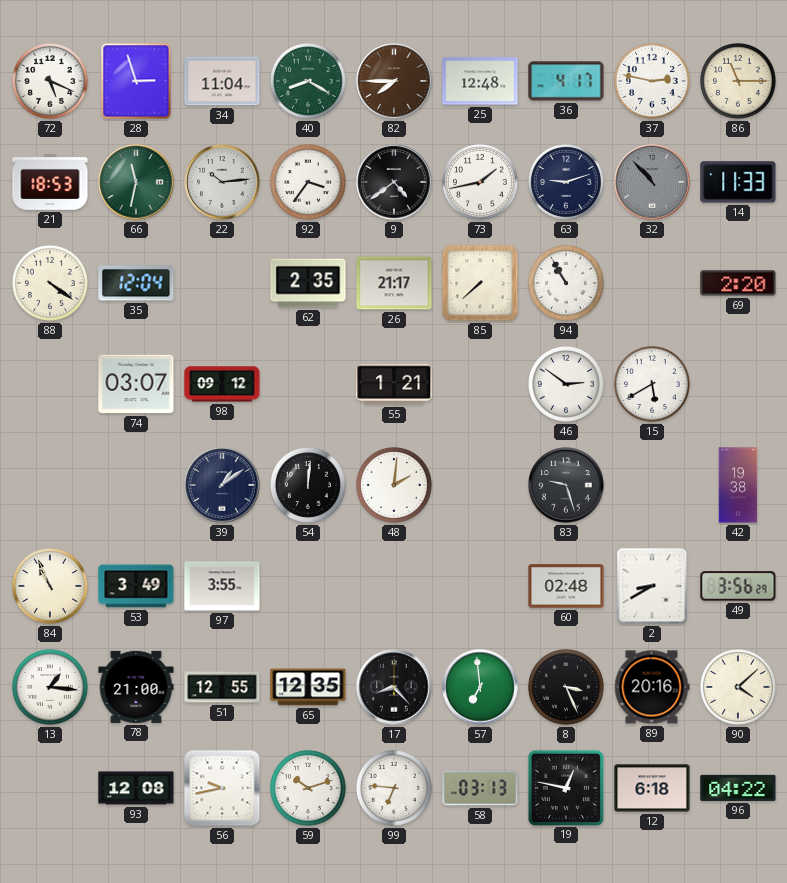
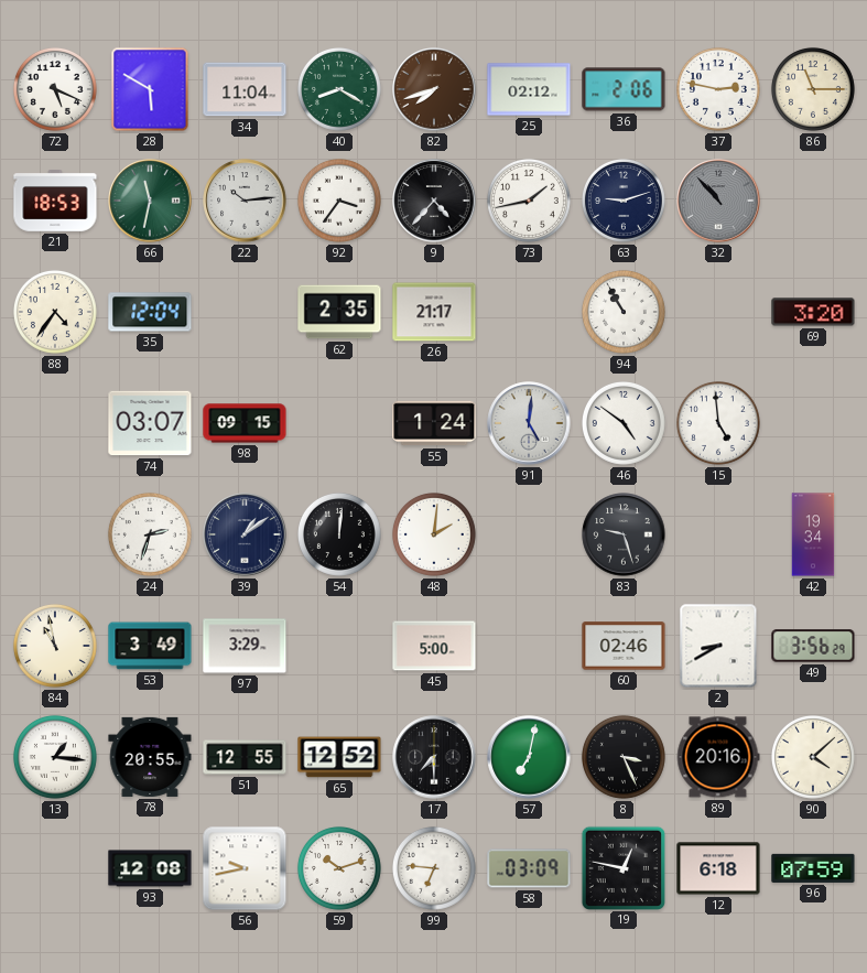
28: 2:57 -> 5:50 (150, 89)
82: 7:45 -> 7:42 (434, 89)
25: 12:48 -> 02:12 (529, 89)
36: 4:17 -> 2:06 (624, 89)
9: 4:39 -> 4:37 (434, 201)
14: 11:33 -> none (738, 182)
88: 4:21 -> 4:36 (55, 312)
85: 7:38 -> none (480, 283)
69: 2:20 -> 3:20 (813, 312)
98: 09:12 -> 09:15 (245, 423)
55: 1:21 -> 1:24 (434, 423)
91: none -> 5:01 (529, 423)
46: 2:51 -> 4:51 (624, 423)
15: 5:40 -> 4:59 (718, 423)
24: none -> 2:33 (150, 534)
42: 19:38 -> 19:34 (813, 534)
84: 10:56 -> 10:58 (55, 646)
97: 3:55 -> 3:29 (245, 646)
45: none -> 5:00 (434, 646)
60: 02:48 -> 02:46 (624, 646)
78: 21:00 -> 20:55 (150, 757)
65: 12:35 -> 12:52 (339, 757)
17: 8:23 -> 7:30 (434, 757)
57: 6:59 -> 7:02 (529, 757)
58: 03:13 -> 03:09 (529, 868)
96: 04:22 -> 07:59 (813, 868)
